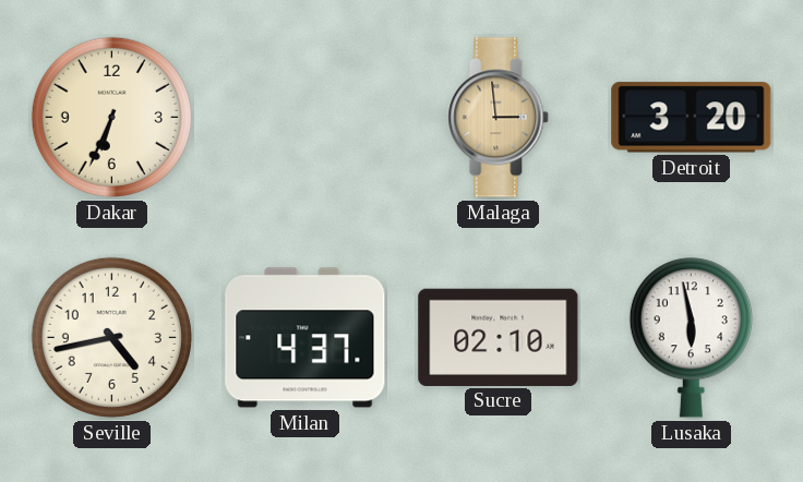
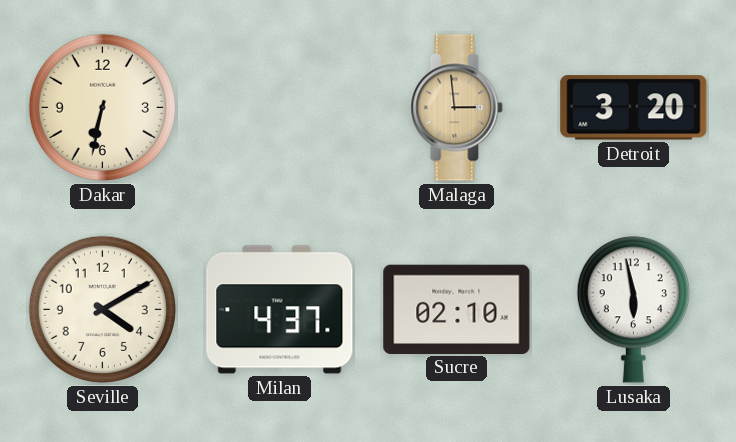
Dakar: 6:34 -> 6:32 (102, 107)
Seville: 4:43 -> 4:10 (102, 309)
